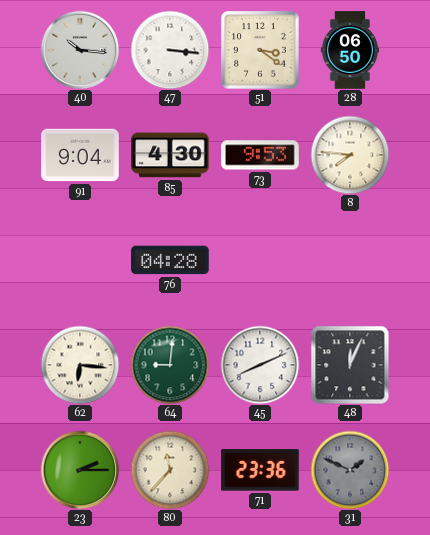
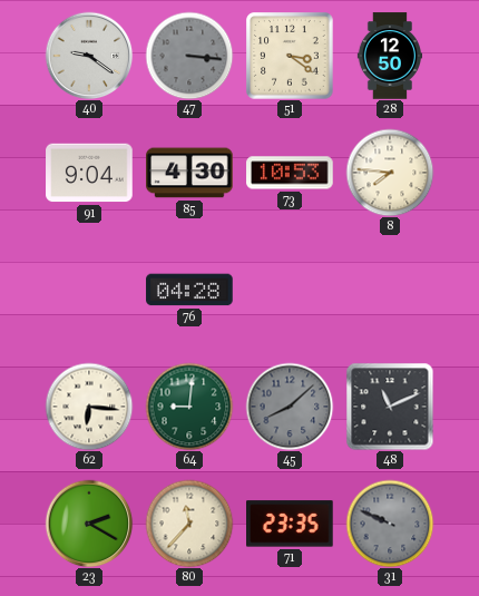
40: 10:16 -> 9:21 (89, 56)
47 dial: white -> grey (189, 56)
28: 06:50 -> 12:50 (389, 56)
73: 9:53 -> 10:53 (290, 173)
45: 8:11 -> 8:08 (290, 407)
45 dial: white -> grey (290, 407)
48: 12:04 -> 11:11 (390, 407)
23: 2:15 -> 2:20 (89, 524)
71: 23:36 -> 23:35 (291, 524)
31: 1:49 -> 9:49 (390, 524)
